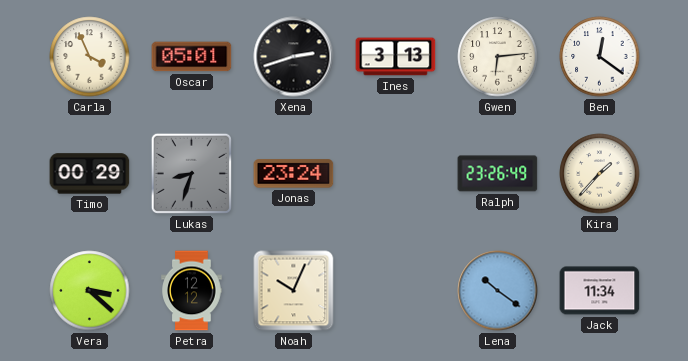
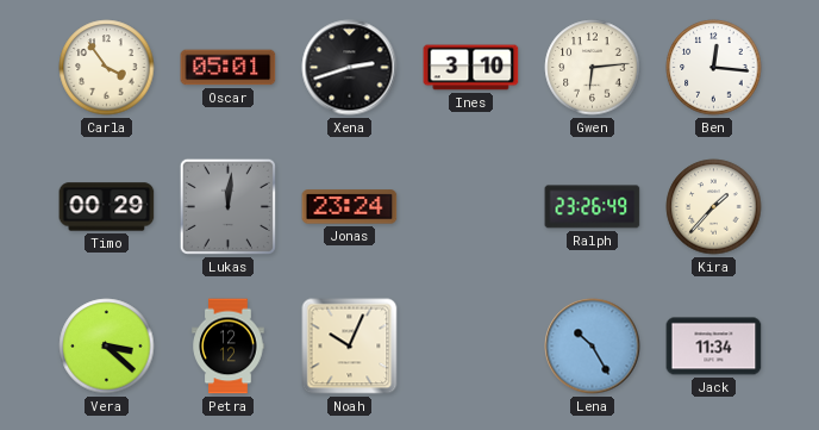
Carla: 3:56 -> 3:54 (107, 68)
Ines: 3:13 -> 3:10 (471, 68)
Ben: 12:21 -> 12:16 (714, 68)
Lukas: 8:33 -> 12:01 (227, 206)
Lena: 10:21 -> 10:25 (593, 347)
